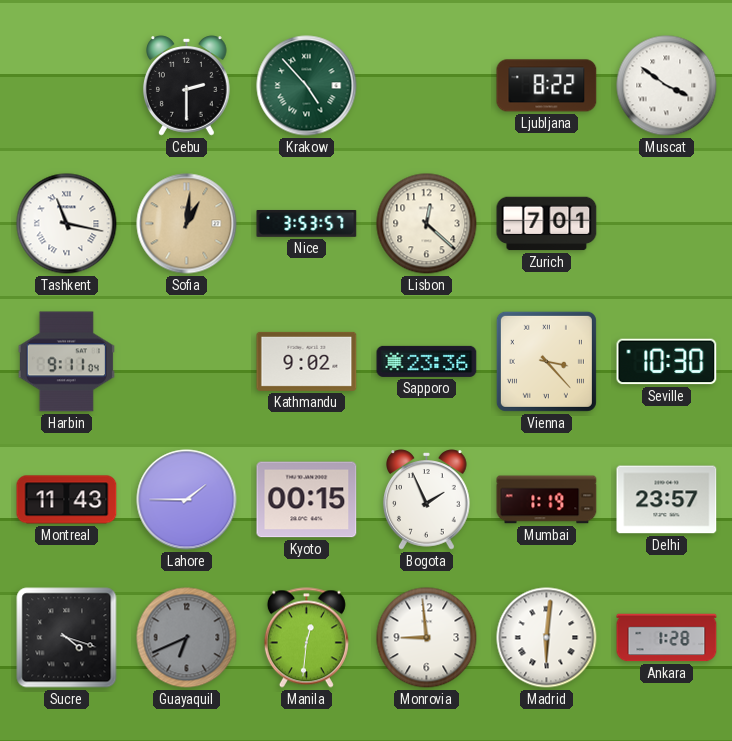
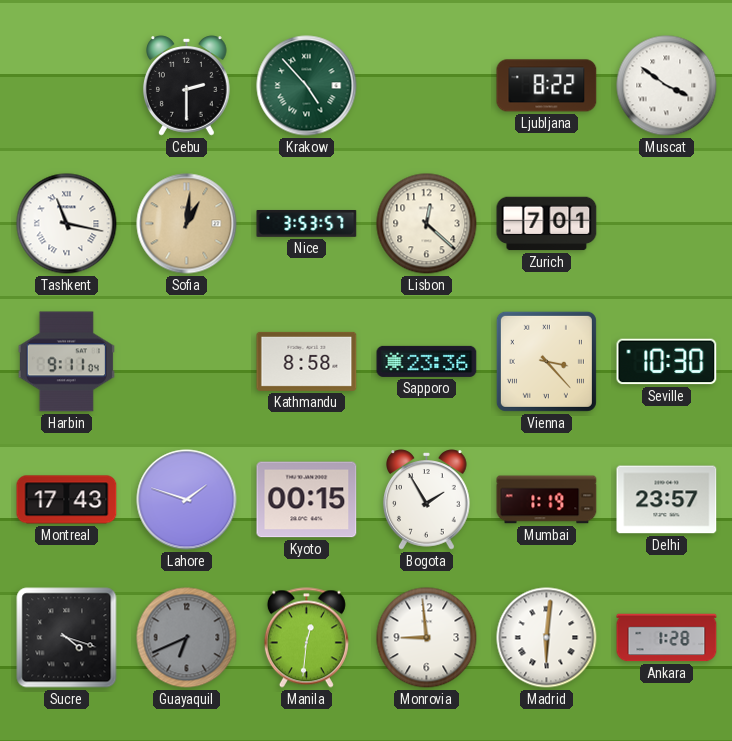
Kathmandu: 9:02 -> 8:58 (307, 361)
Montreal: 11:43 -> 17:43 (67, 500)
Lahore: 1:45 -> 1:48 (187, 500)
Bogota: 1:56 -> 1:55 (427, 500)
